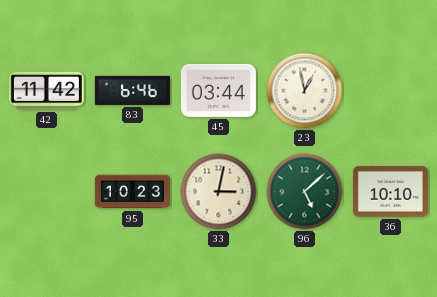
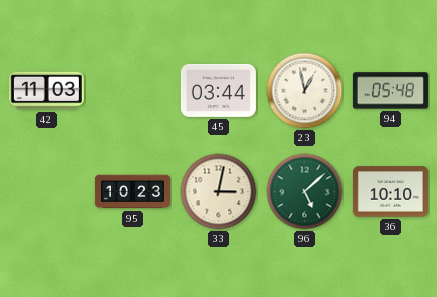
42: 11:42 -> 11:03 (46, 91)
83: 6:46 -> none (132, 90)
94: none -> 05:48 (390, 91)
